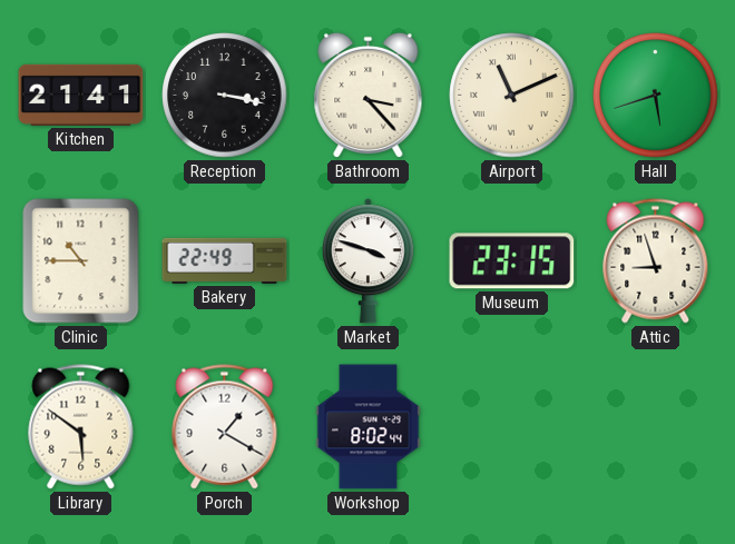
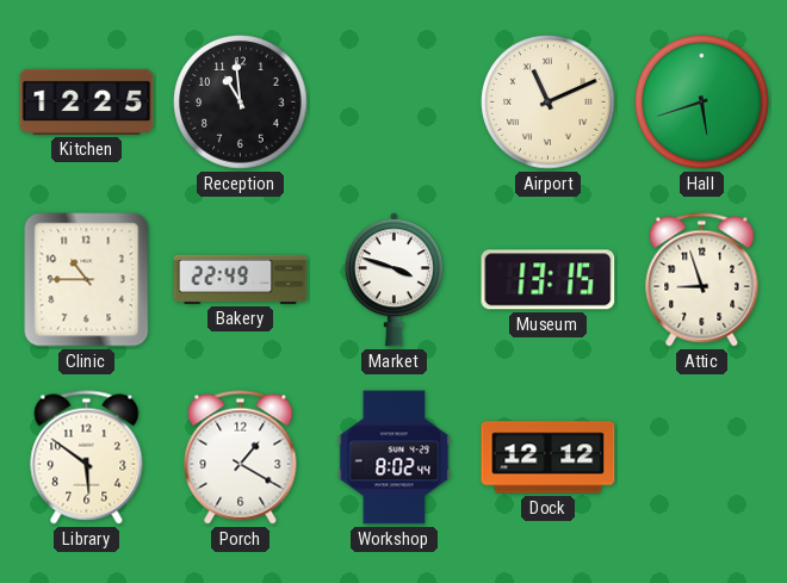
Kitchen: 21:41 -> 12:25 (87, 101)
Reception: 3:17 -> 10:59 (241, 103)
Bathroom: 3:23 -> none (369, 96)
Museum: 23:15 -> 13:15 (549, 280)
Dock: none -> 12:12 (549, 458)
